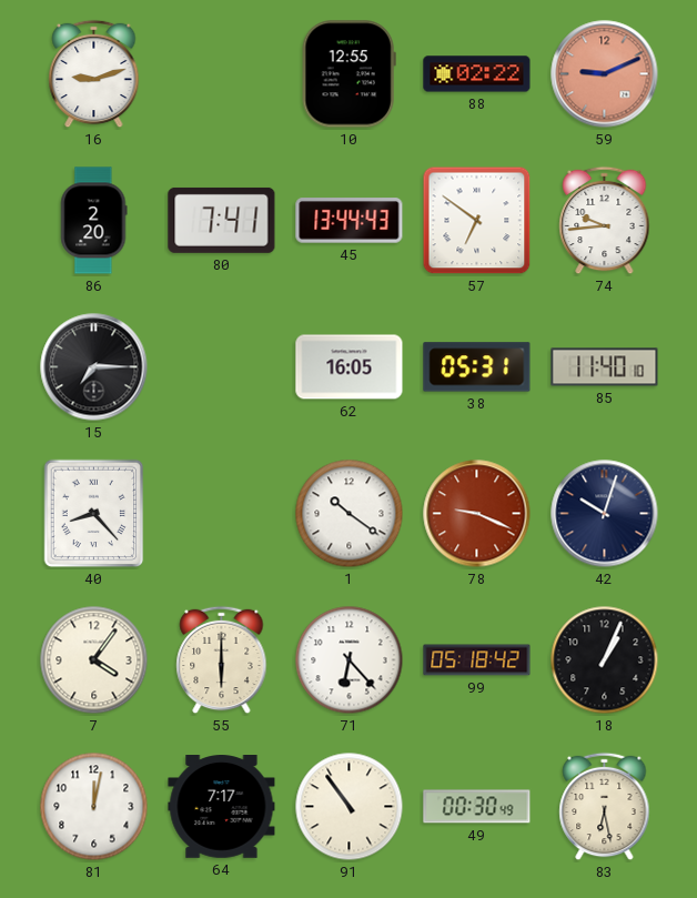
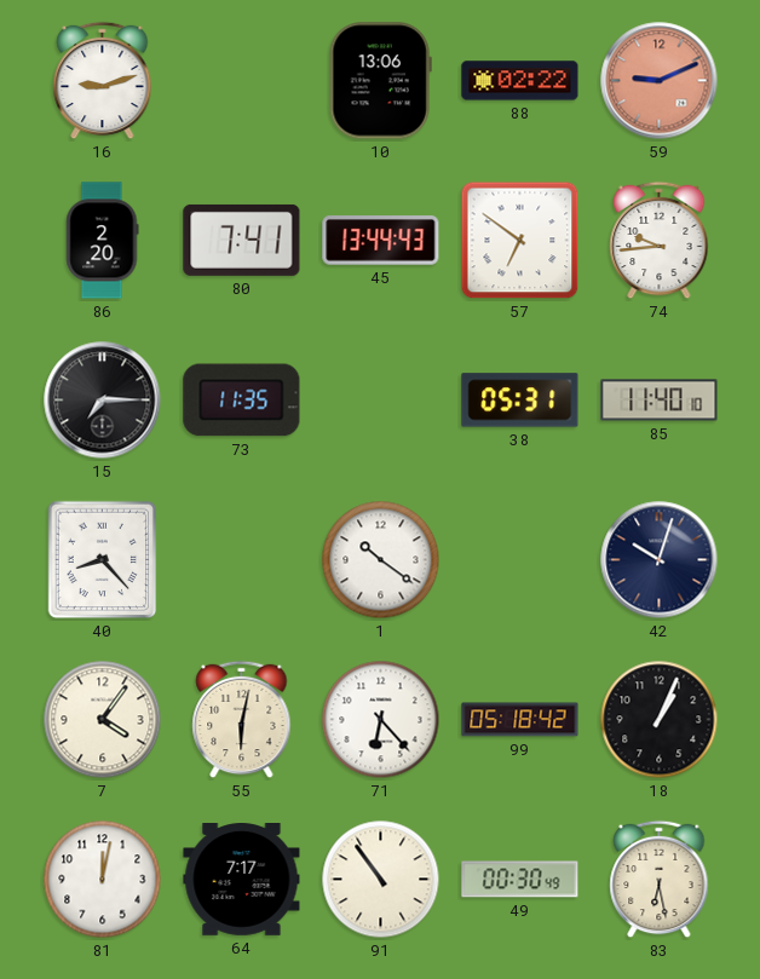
10: 12:55 -> 13:06 (380, 81)
73: none -> 11:35 (242, 401)
62: 16:05 -> none (350, 367)
78: 9:19 -> none (477, 514)
55: 6:00 -> 6:02 (242, 720)
